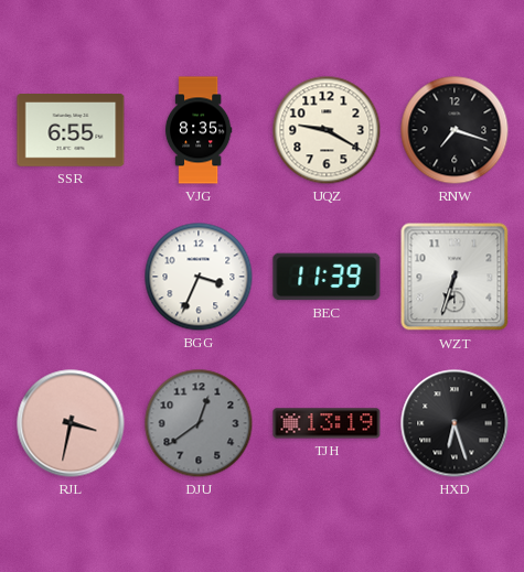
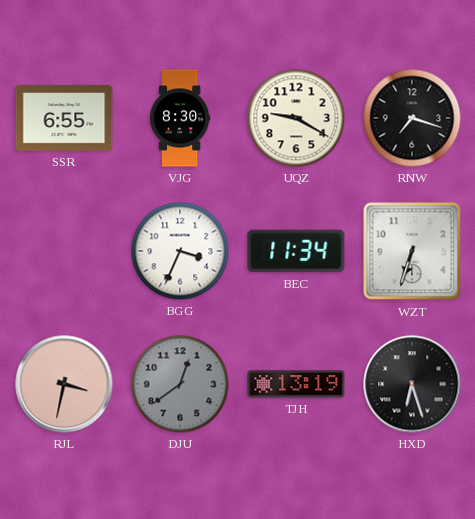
VJG: 8:35 -> 8:30 (180, 118)
BEC: 11:39 -> 11:34 (296, 251)
